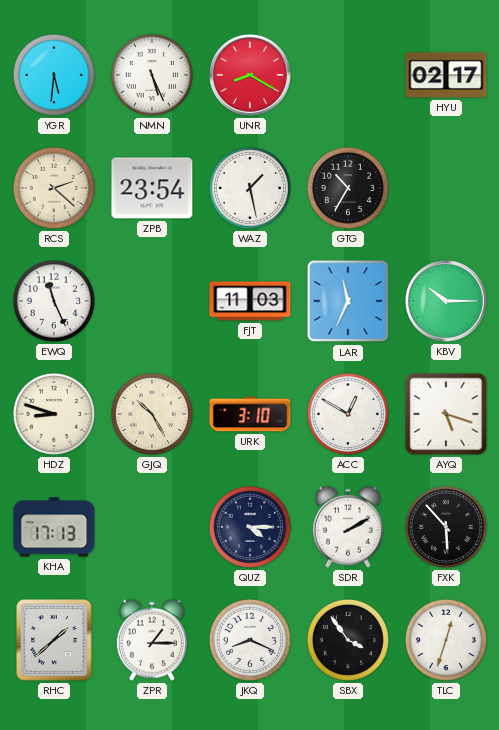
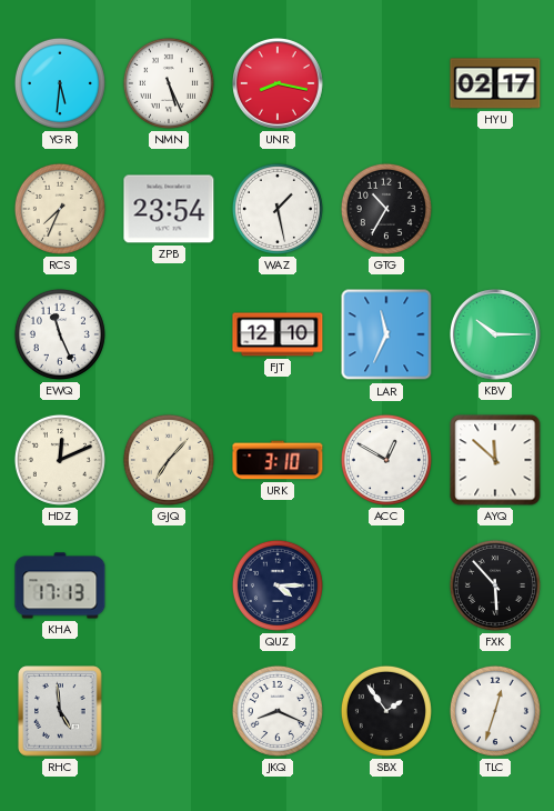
UNR: 8:20 -> 8:17 (279, 84)
RCS: 2:22 -> 7:34 (60, 209)
FJT: 11:03 -> 12:10 (278, 334)
HDZ: 8:48 -> 12:11 (60, 460)
GJQ: 10:25 -> 7:07 (169, 460)
AYQ: 5:18 -> 11:52 (495, 460)
SDR: 2:10 -> none (348, 527)
RHC: 1:38 -> 4:59 (60, 711)
ZPR: 1:15 -> none (152, 640)
SBX: 3:54 -> 1:54 (386, 711)
